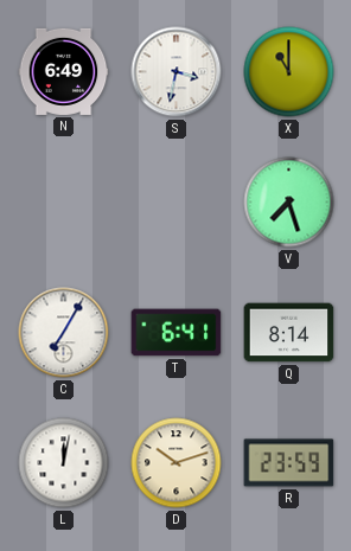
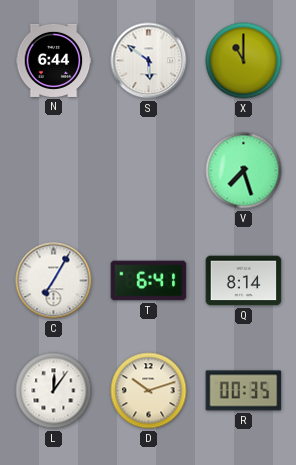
N: 6:49 -> 6:44 (54, 60)
S: 3:32 -> 5:51 (149, 61)
L: 12:02 -> 12:06 (54, 391)
R: 23:59 -> 00:35 (244, 391)
